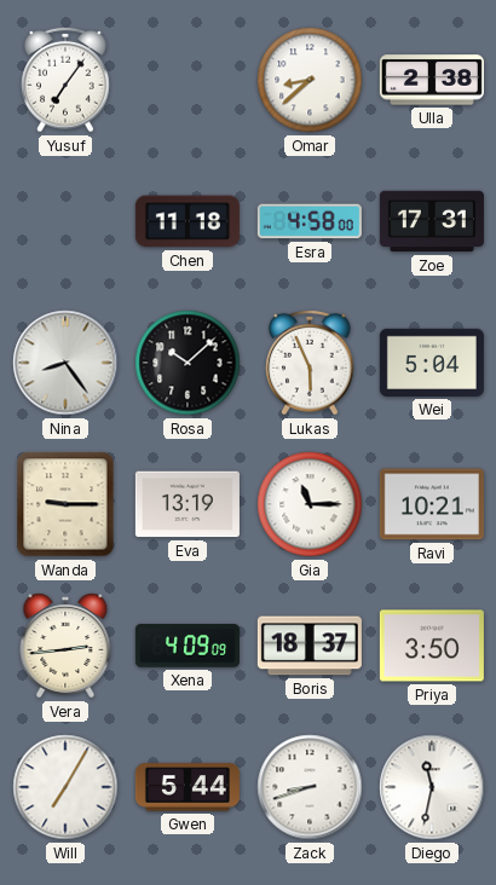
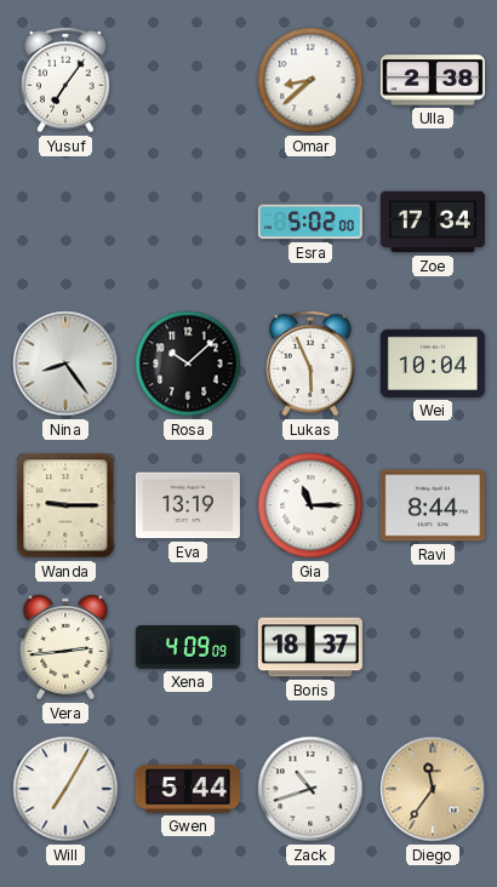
Chen: 11:18 -> none (188, 221)
Esra: 4:58 -> 5:02 (310, 222)
Zoe: 17:31 -> 17:34 (433, 222)
Wei: 5:04 -> 10:04 (433, 364)
Ravi: 10:21 -> 8:44 (433, 505)
Priya: 3:50 -> none (432, 646)
Zack: 8:42 -> 10:42 (310, 789)
Diego: 11:32 -> 11:36 (433, 789)
Diego dial: white -> champagne (433, 789)
